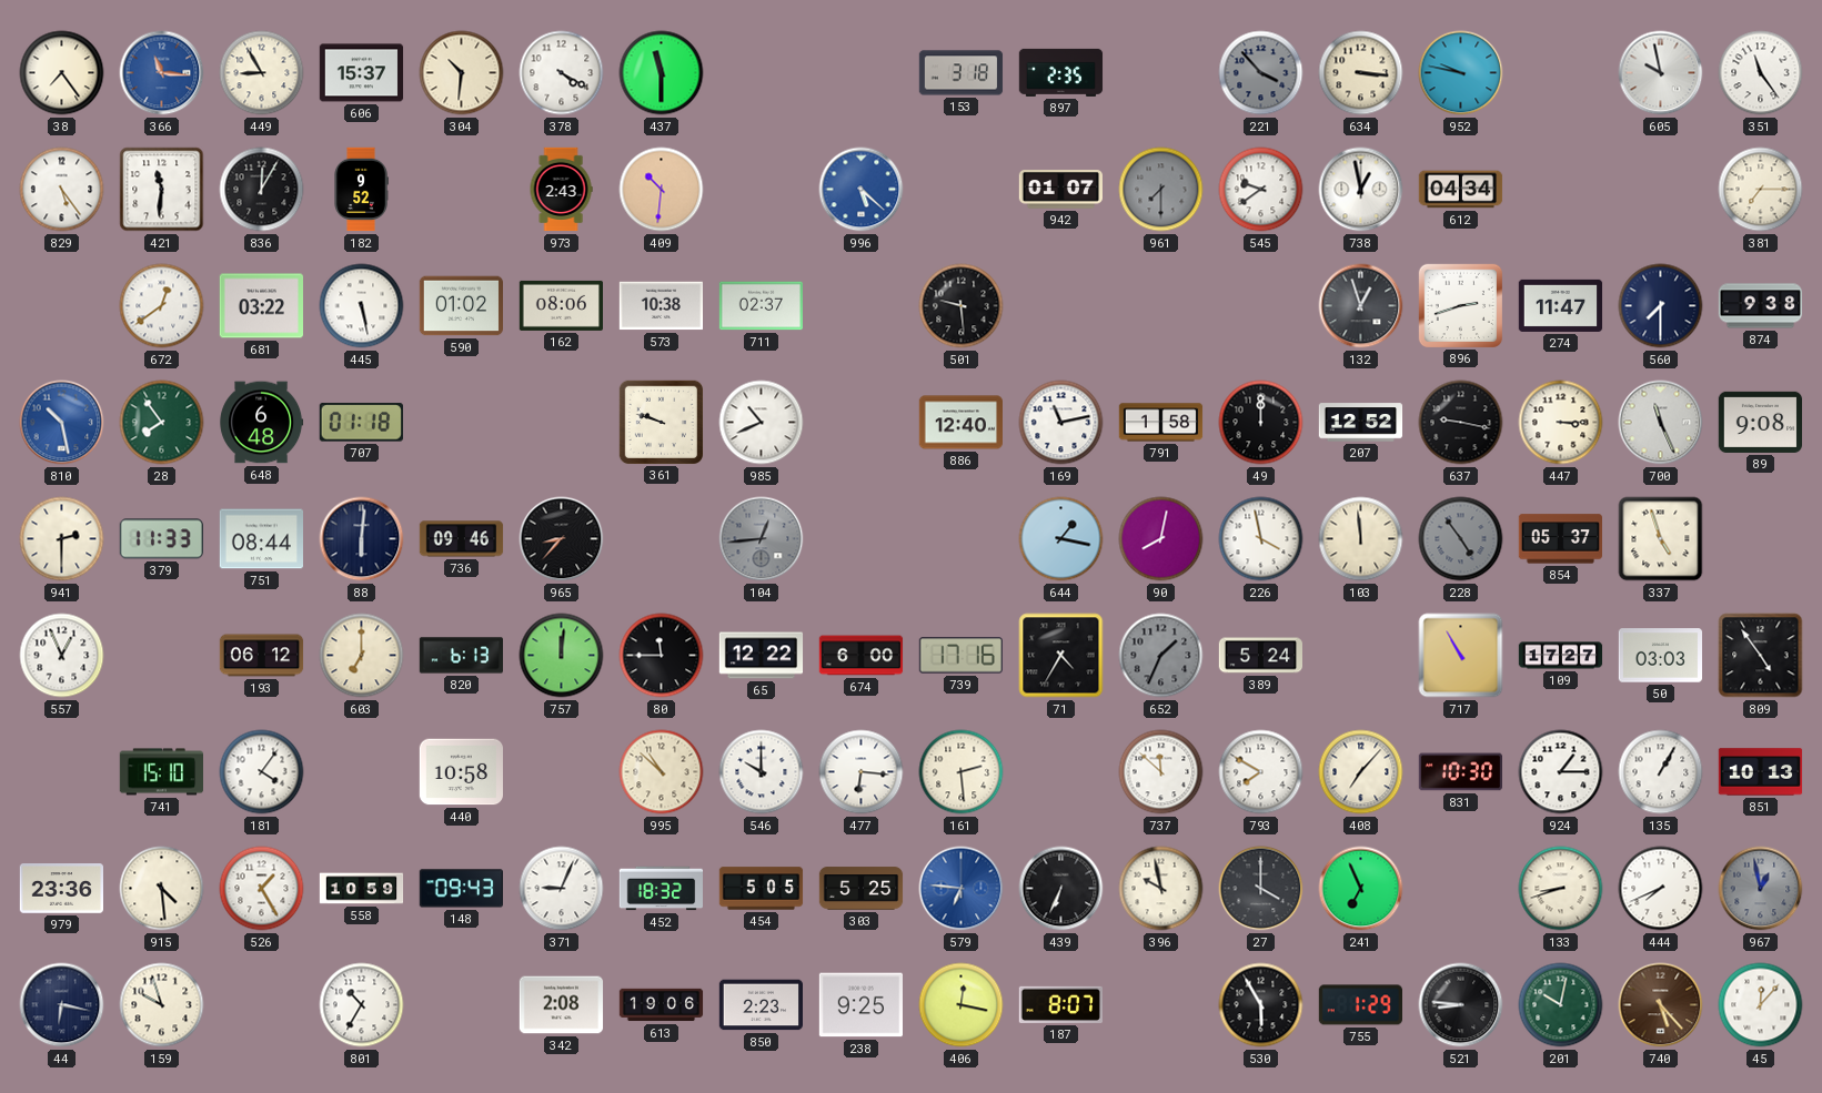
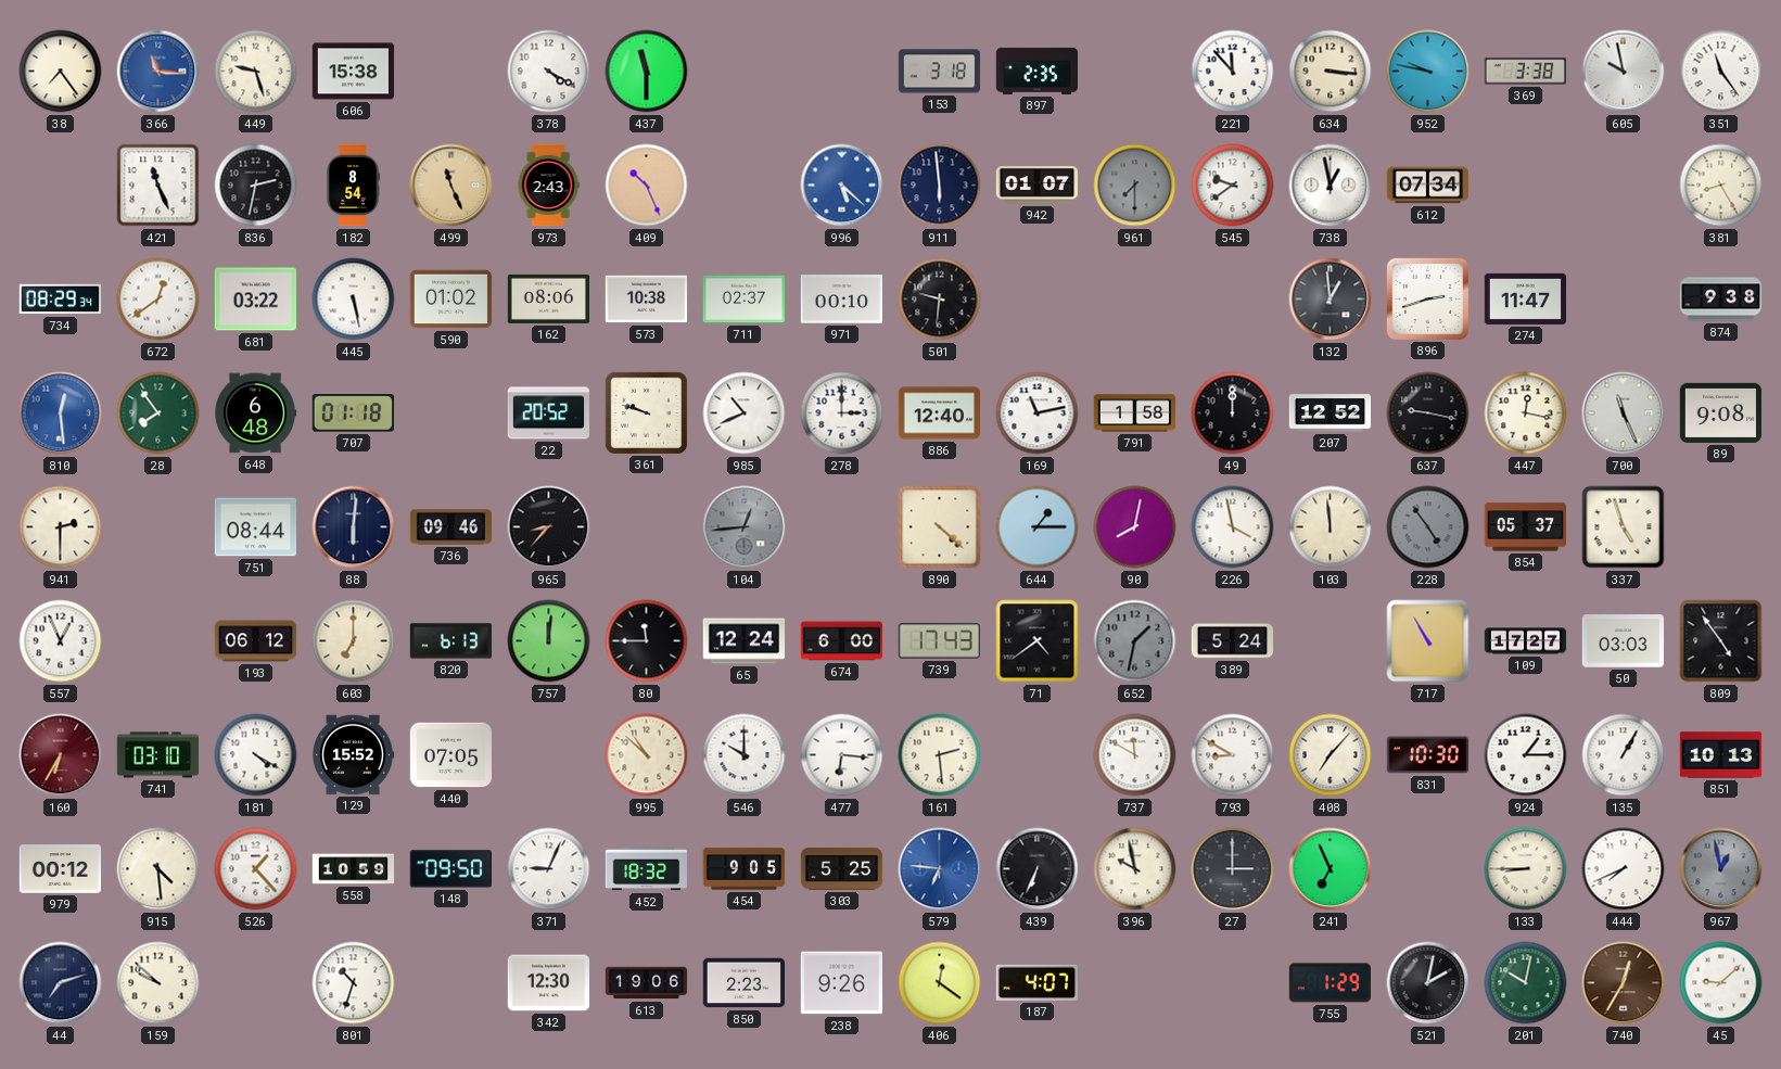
449: 8:55 -> 9:27 (256, 72)
606: 15:37 -> 15:38 (354, 72)
304: 10:31 -> none (462, 73)
221: 3:53 -> 11:53 (1233, 72)
221 dial: grey -> white (1233, 72)
369: none -> 3:38 (1525, 72)
829: 5:24 -> none (62, 190)
421: 11:31 -> 11:26 (158, 186)
836: 12:05 -> 2:32 (256, 186)
182: 9:52 -> 8:54 (353, 186)
499: none -> 11:26 (451, 186)
409: 10:31 -> 10:26 (647, 186)
911: none -> 5:59 (940, 186)
612: 04:34 -> 07:34 (1428, 186)
381: 7:15 -> 8:25 (1721, 186)
734: none -> 08:29 (61, 300)
971: none -> 00:10 (842, 300)
501: 9:29 -> 9:31 (940, 300)
132: 12:57 -> 12:59 (1331, 300)
560: 7:30 -> none (1661, 306)
810: 10:28 -> 12:29 (61, 413)
22: none -> 20:52 (549, 413)
278: none -> 3:00 (842, 413)
447: 3:15 -> 12:17 (1526, 413)
379: 11:33 -> none (161, 539)
890: none -> 4:22 (940, 527)
644: 1:17 -> 1:15 (1038, 527)
65: 12:22 -> 12:24 (745, 641)
739: 17:16 -> 17:43 (939, 641)
71: 4:35 -> 4:39 (1038, 641)
652: 1:34 -> 1:32 (1135, 641)
160: none -> 6:35 (61, 755)
741: 15:10 -> 03:10 (158, 755)
181: 4:06 -> 4:20 (256, 755)
129: none -> 15:52 (354, 755)
440: 10:58 -> 07:05 (450, 755)
737: 11:52 -> 11:50 (1135, 755)
793: 7:50 -> 8:50 (1233, 755)
979: 23:36 -> 00:12 (60, 869)
526: 1:25 -> 1:23 (256, 869)
148: 09:43 -> 09:50 (450, 869)
454: 5:05 -> 9:05 (745, 869)
27: 4:00 -> 3:00 (1233, 869)
133: 8:42 -> 8:45 (1526, 869)
44: 6:17 -> 7:12 (61, 983)
159: 9:57 -> 9:52 (158, 983)
801: 10:35 -> 10:33 (354, 983)
342: 2:08 -> 12:30 (549, 983)
238: 9:25 -> 9:26 (841, 983)
406: 12:17 -> 12:21 (940, 983)
187: 8:07 -> 4:07 (1036, 982)
530: 5:55 -> none (1261, 1005)
521: 8:46 -> 2:02 (1428, 983)
740: 5:23 -> 12:35 (1624, 983)
45: 12:07 -> 9:08 (1721, 983)
